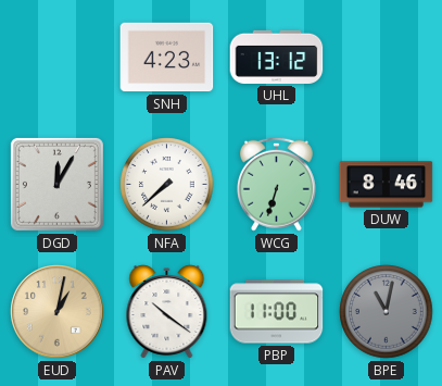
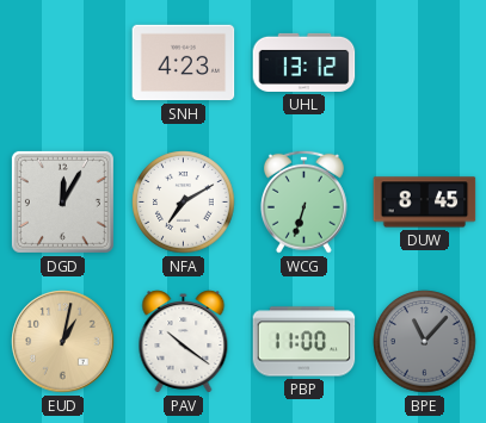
NFA: 7:38 -> 7:10 (184, 203)
DUW: 8:46 -> 8:45 (425, 203)
BPE: 11:02 -> 11:07 (425, 342)
